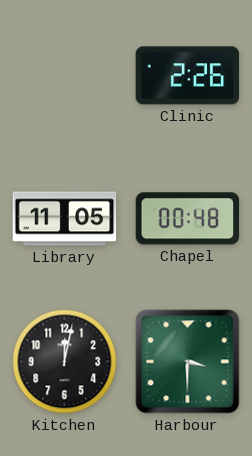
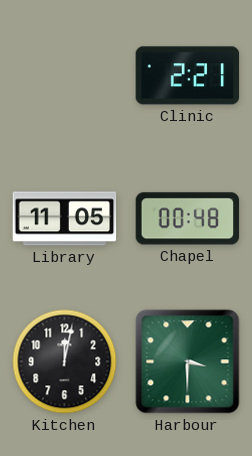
Clinic: 2:26 -> 2:21 (188, 76)
